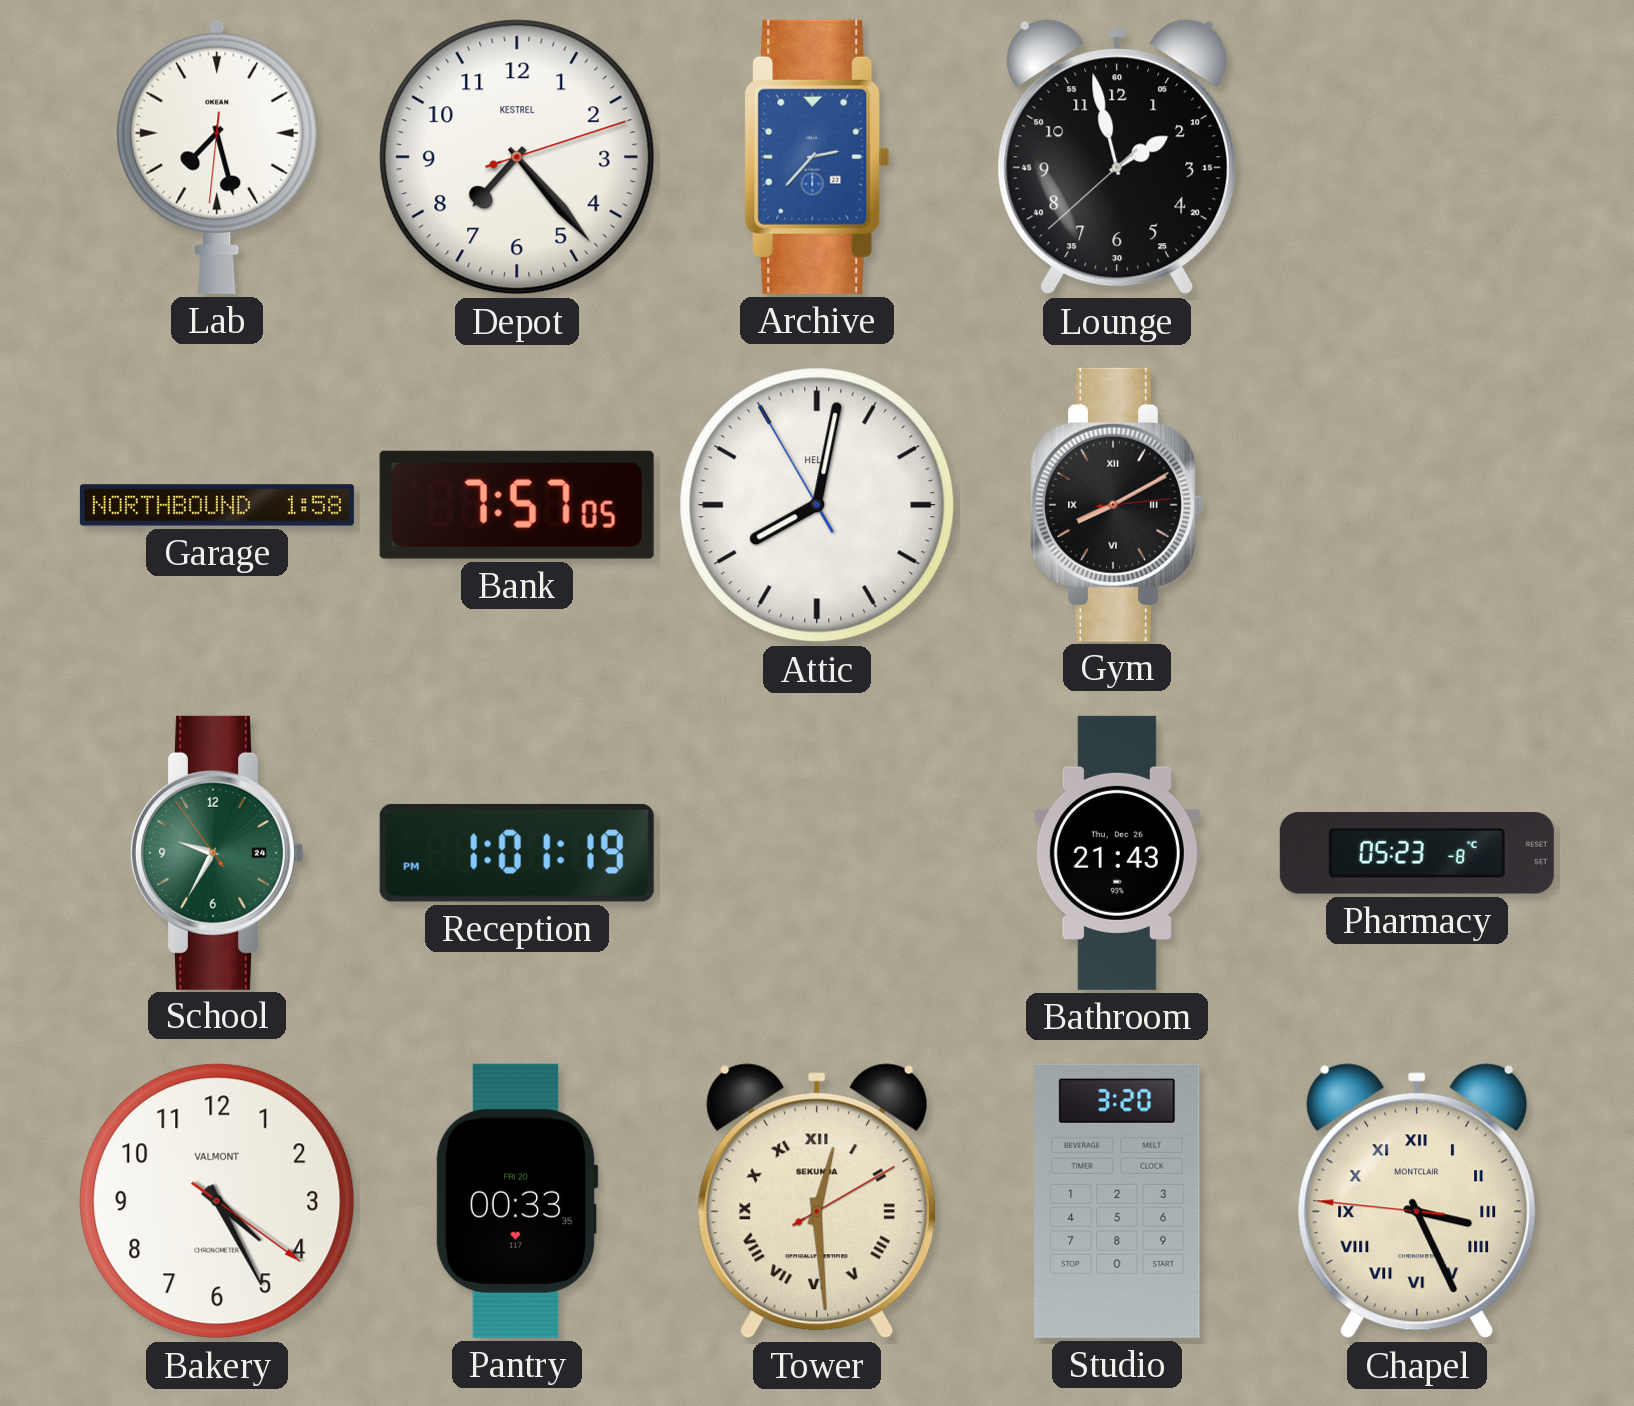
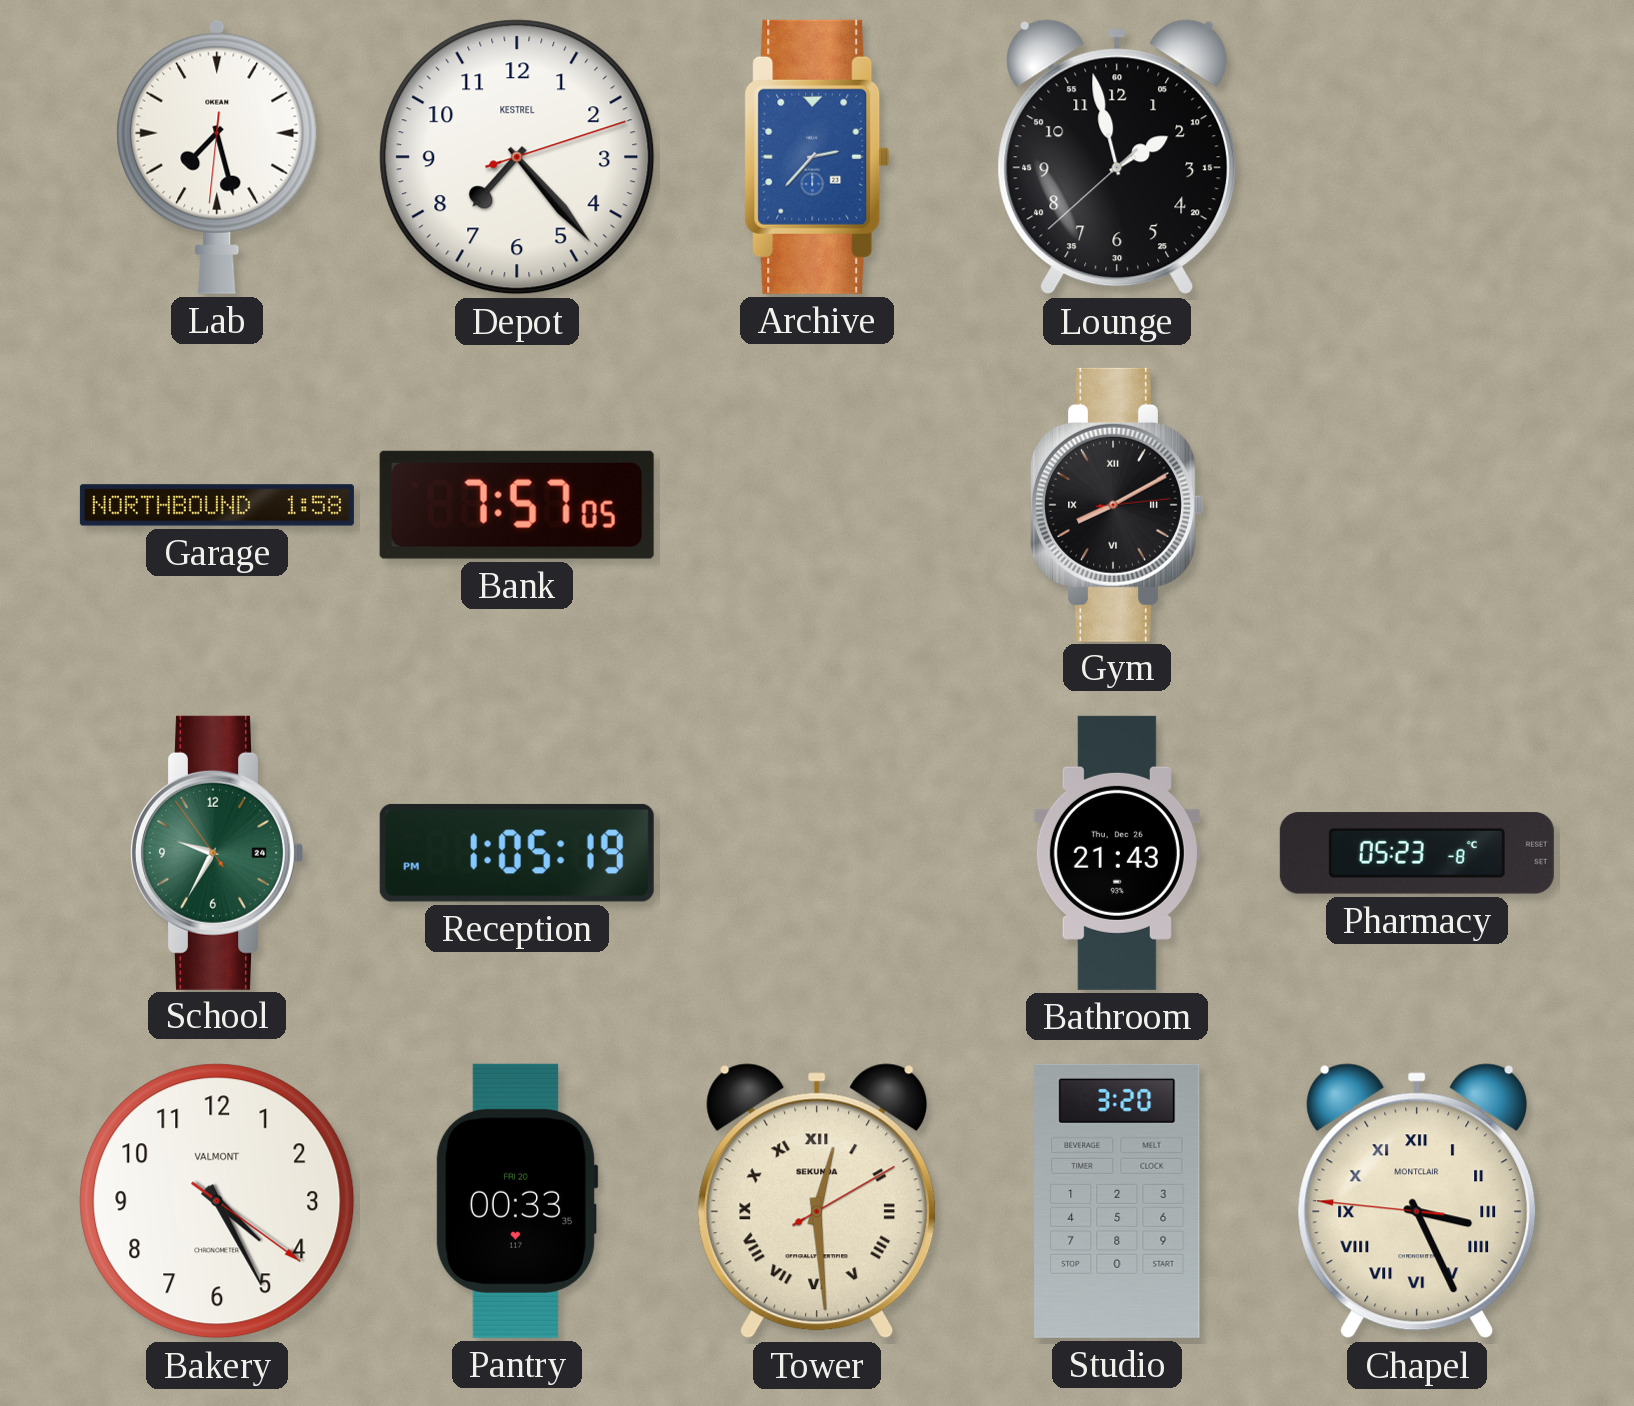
Attic: 8:01 -> none (817, 505)
Reception: 1:01 -> 1:05 (517, 853)
